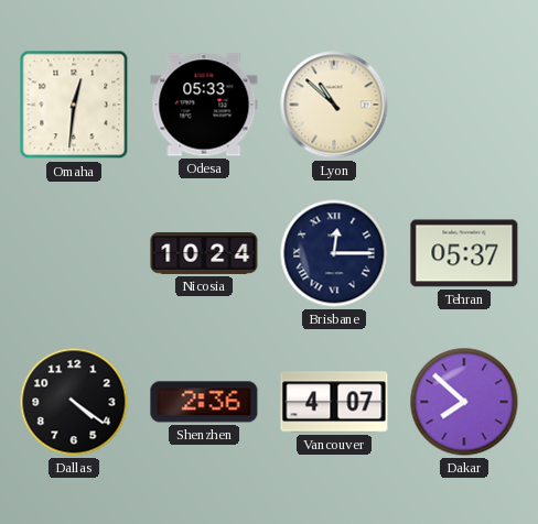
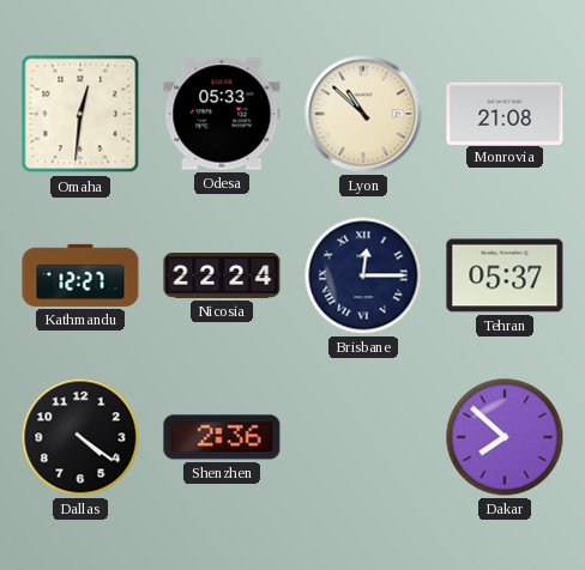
Monrovia: none -> 21:08 (505, 113)
Kathmandu: none -> 12:27 (80, 275)
Nicosia: 10:24 -> 22:24 (222, 277)
Vancouver: 4:07 -> none (334, 402)
